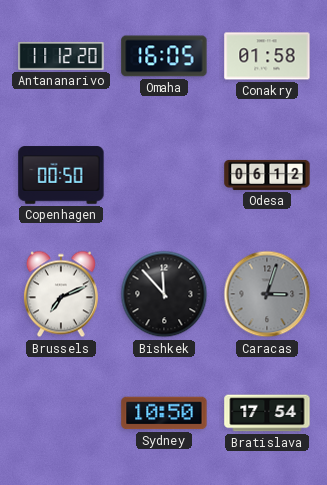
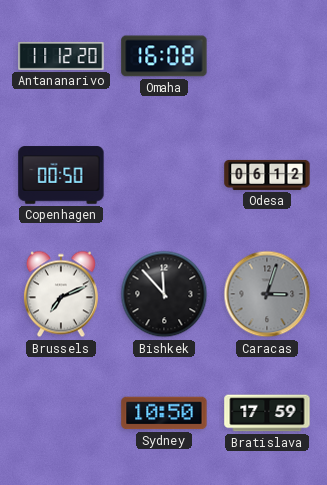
Omaha: 16:05 -> 16:08 (164, 56)
Conakry: 01:58 -> none (267, 56)
Bratislava: 17:54 -> 17:59 (267, 413)
